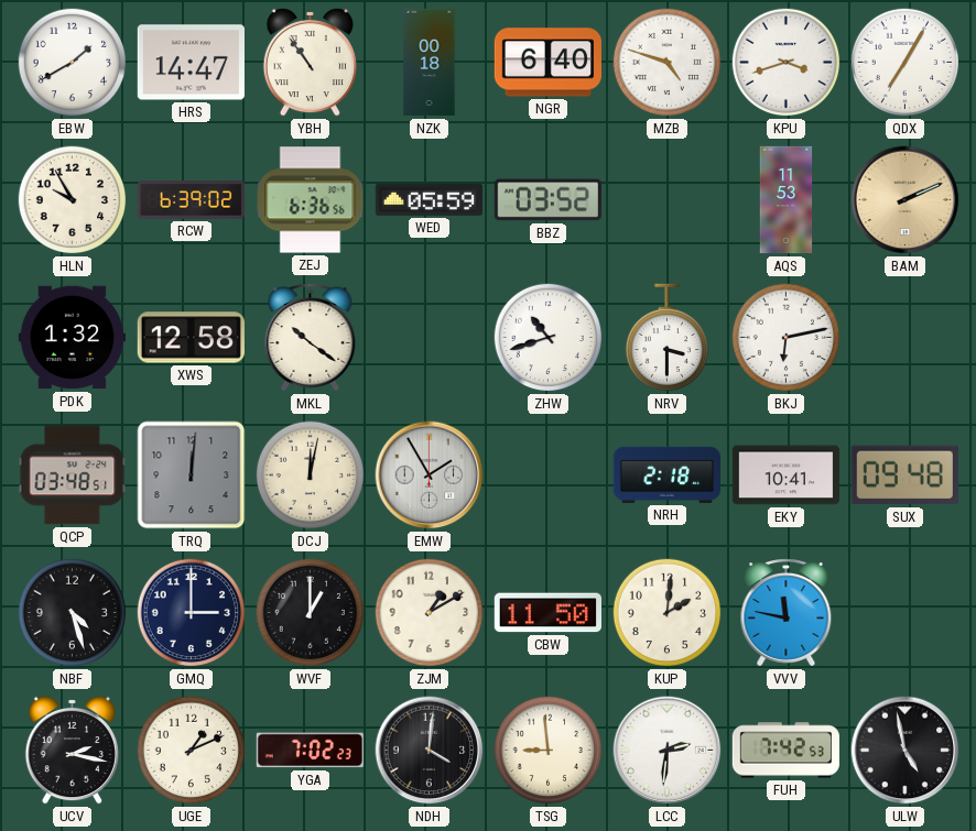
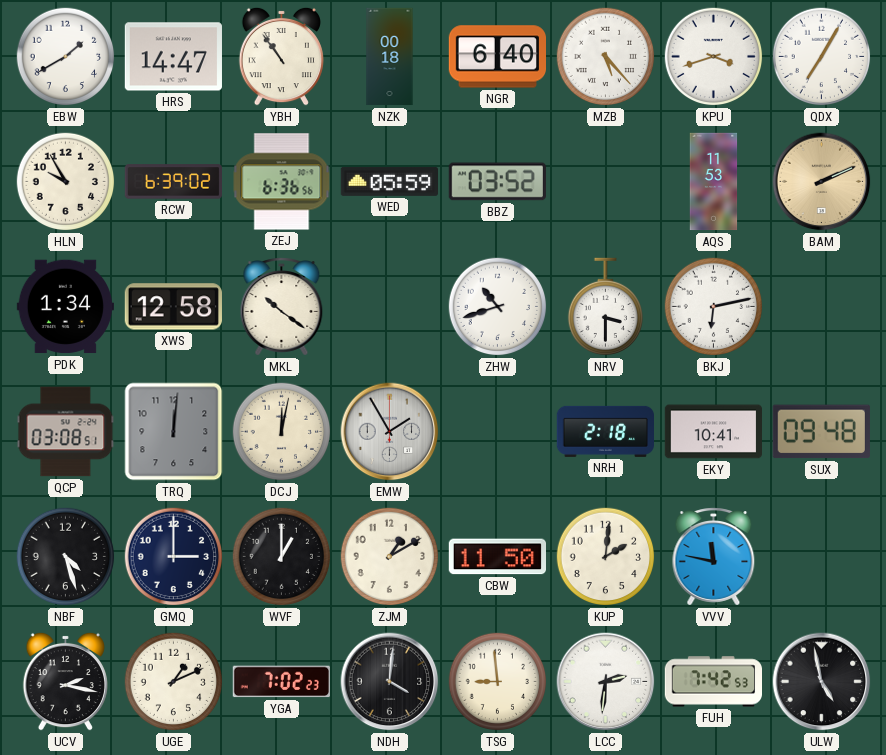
MZB: 4:48 -> 5:23 (606, 57)
PDK: 1:32 -> 1:34 (65, 307)
QCP: 03:48 -> 03:08 (66, 432)
